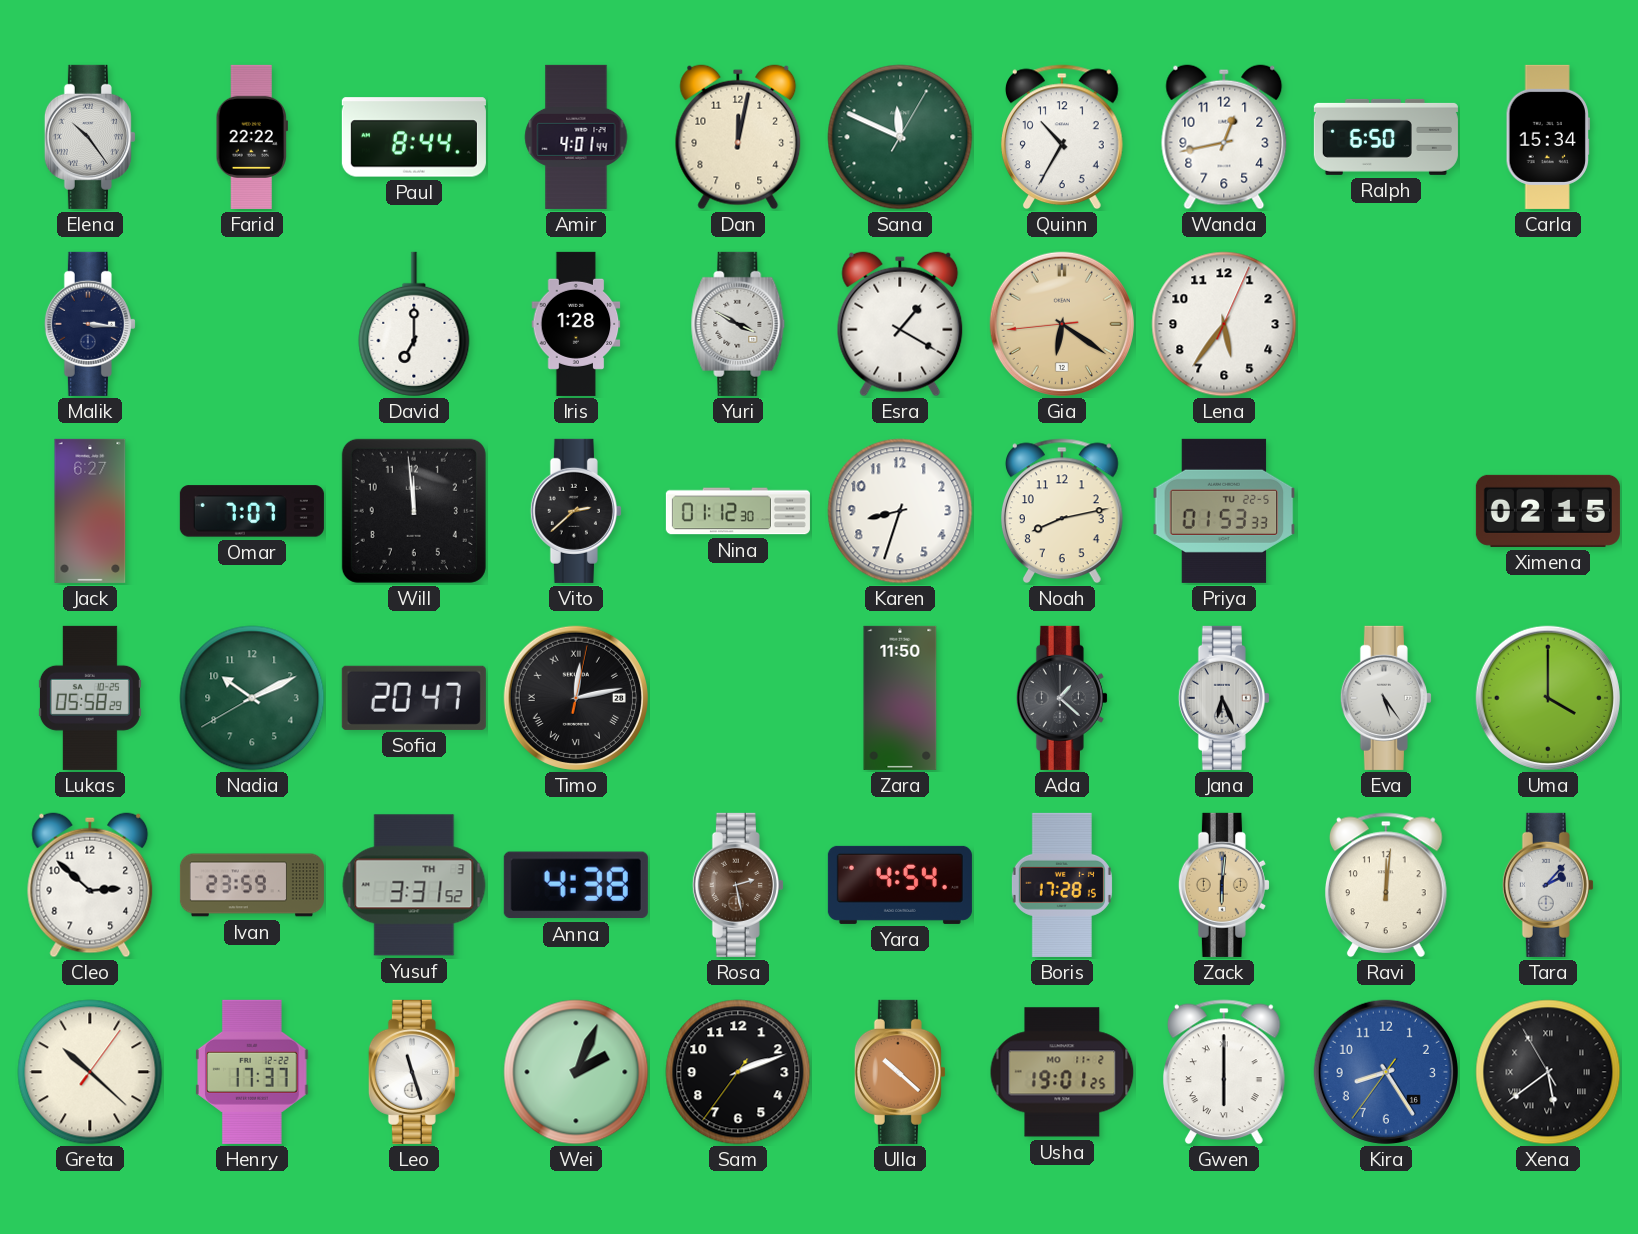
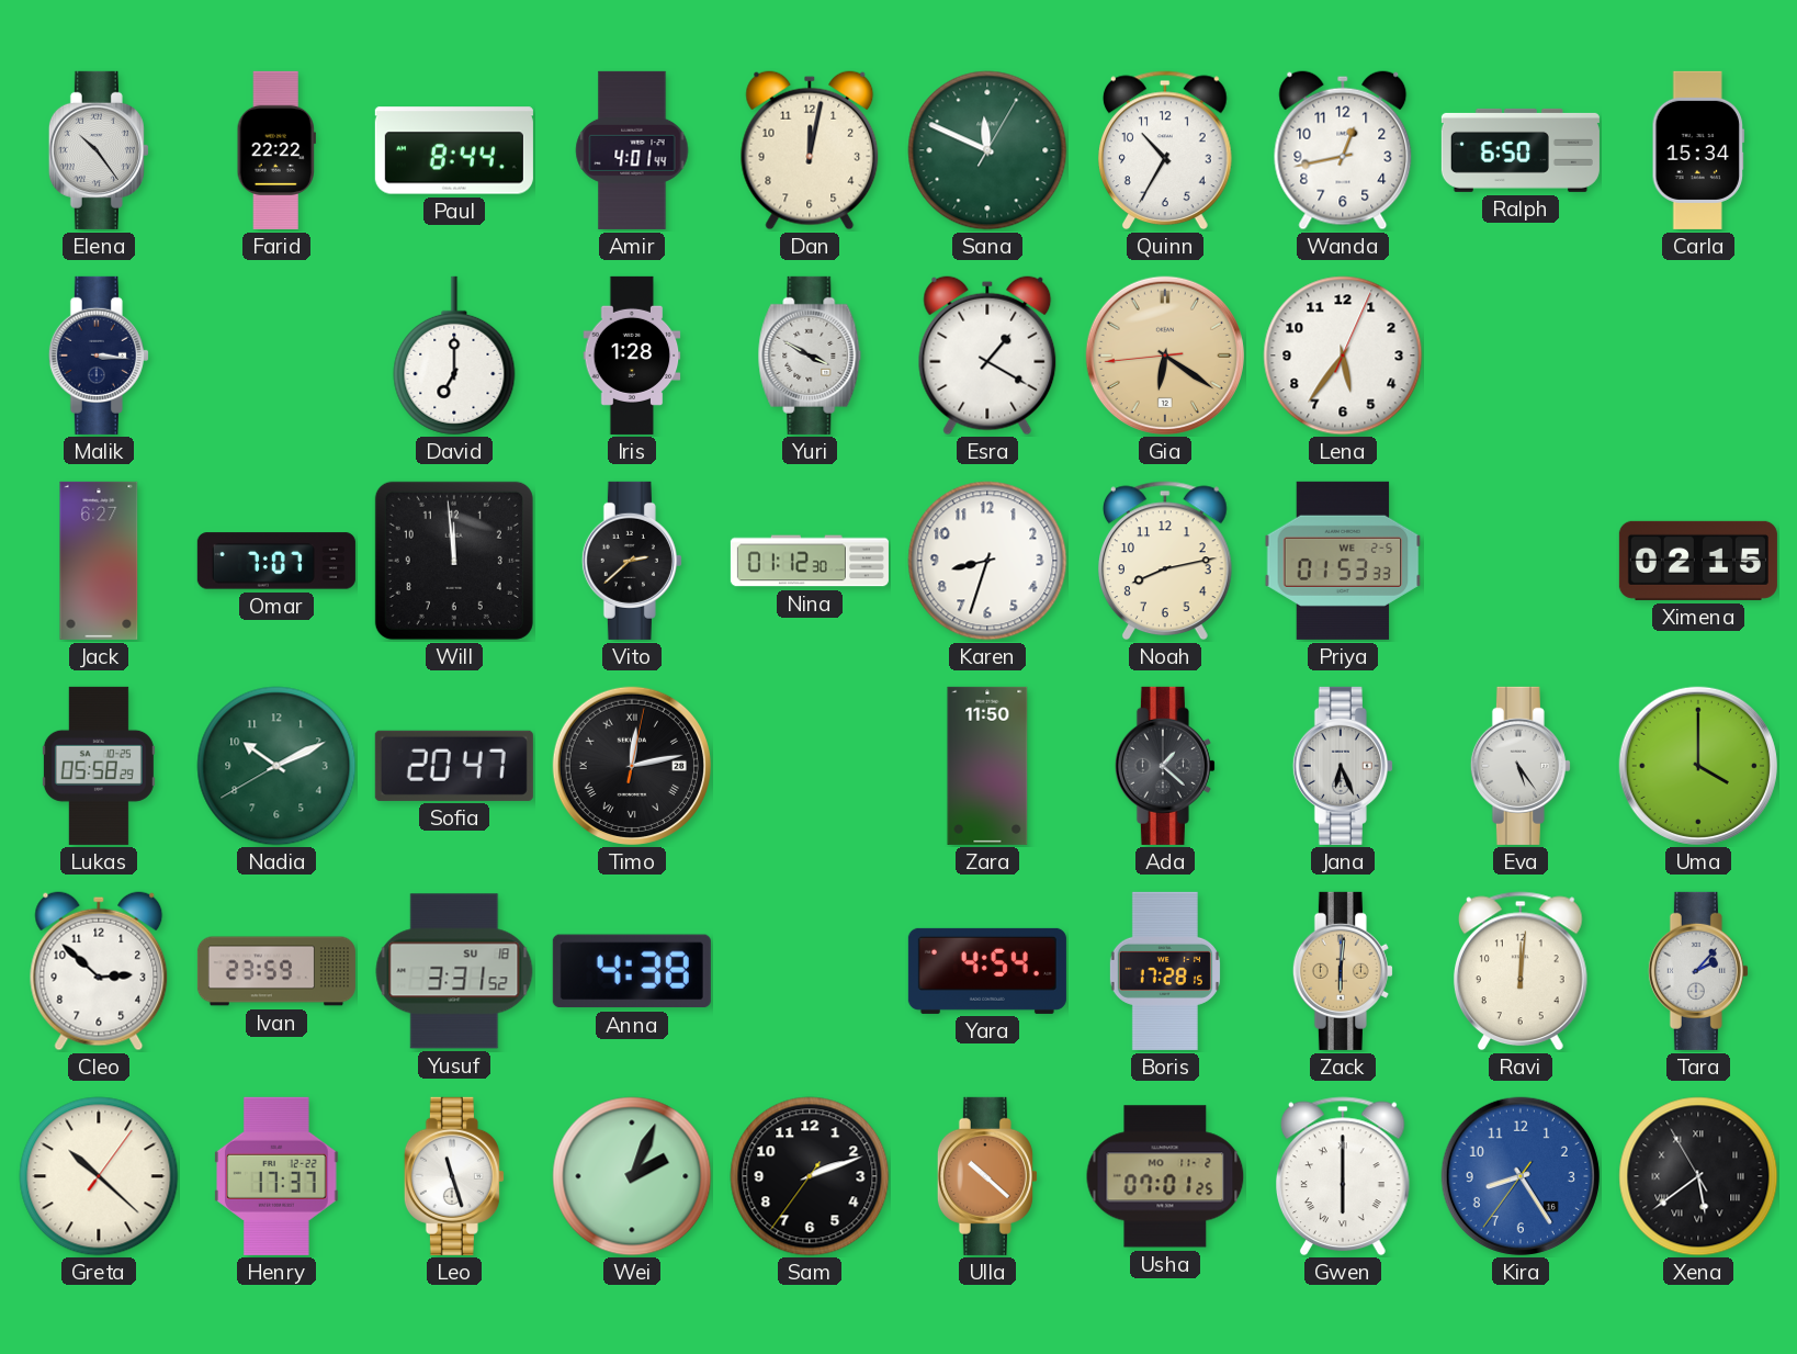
Priya date: TU 22-5 -> WE 2-5 (1343, 561)
Yusuf date: TH 3 -> SU 18 (454, 971)
Rosa: 2:28 -> none (738, 885)
Usha: 19:01 -> 07:01 (1165, 1176)
